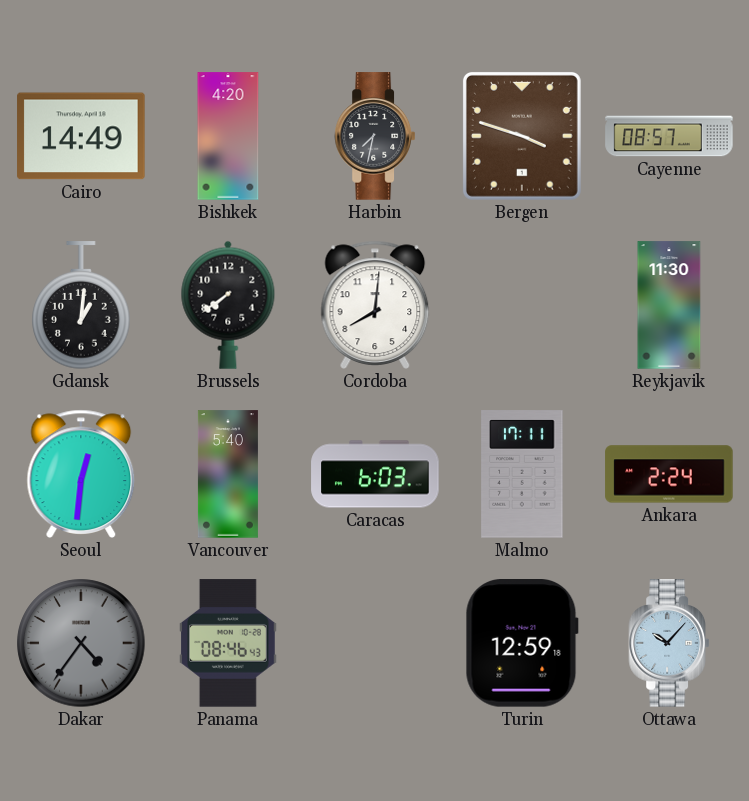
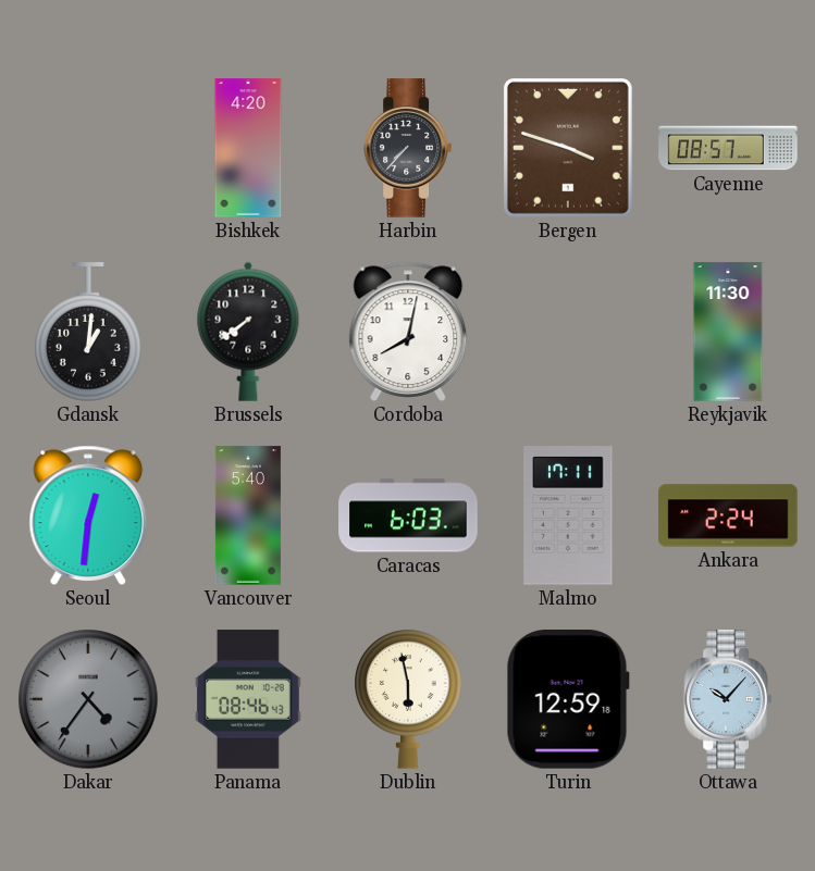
Cairo: 14:49 -> none (81, 136)
Harbin: 7:32 -> 7:37 (407, 148)
Cordoba: 8:01 -> 8:02 (408, 332)
Dublin: none -> 5:58 (408, 699)
